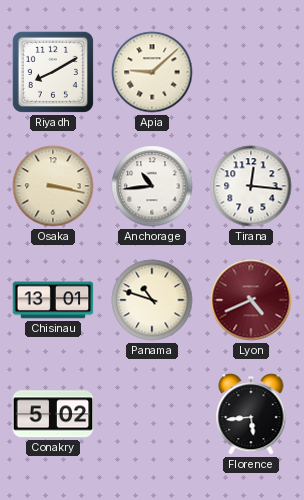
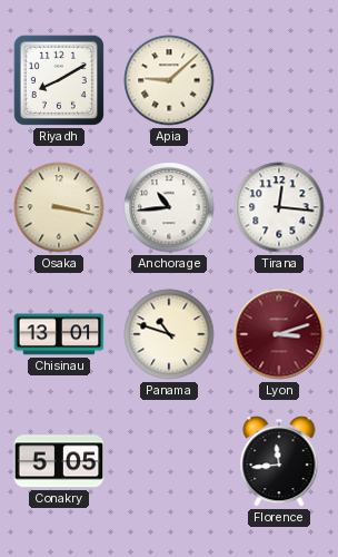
Lyon: 4:41 -> 3:12 (279, 334)
Conakry: 5:02 -> 5:05 (59, 461)
Florence: 5:44 -> 11:44 (279, 461)
